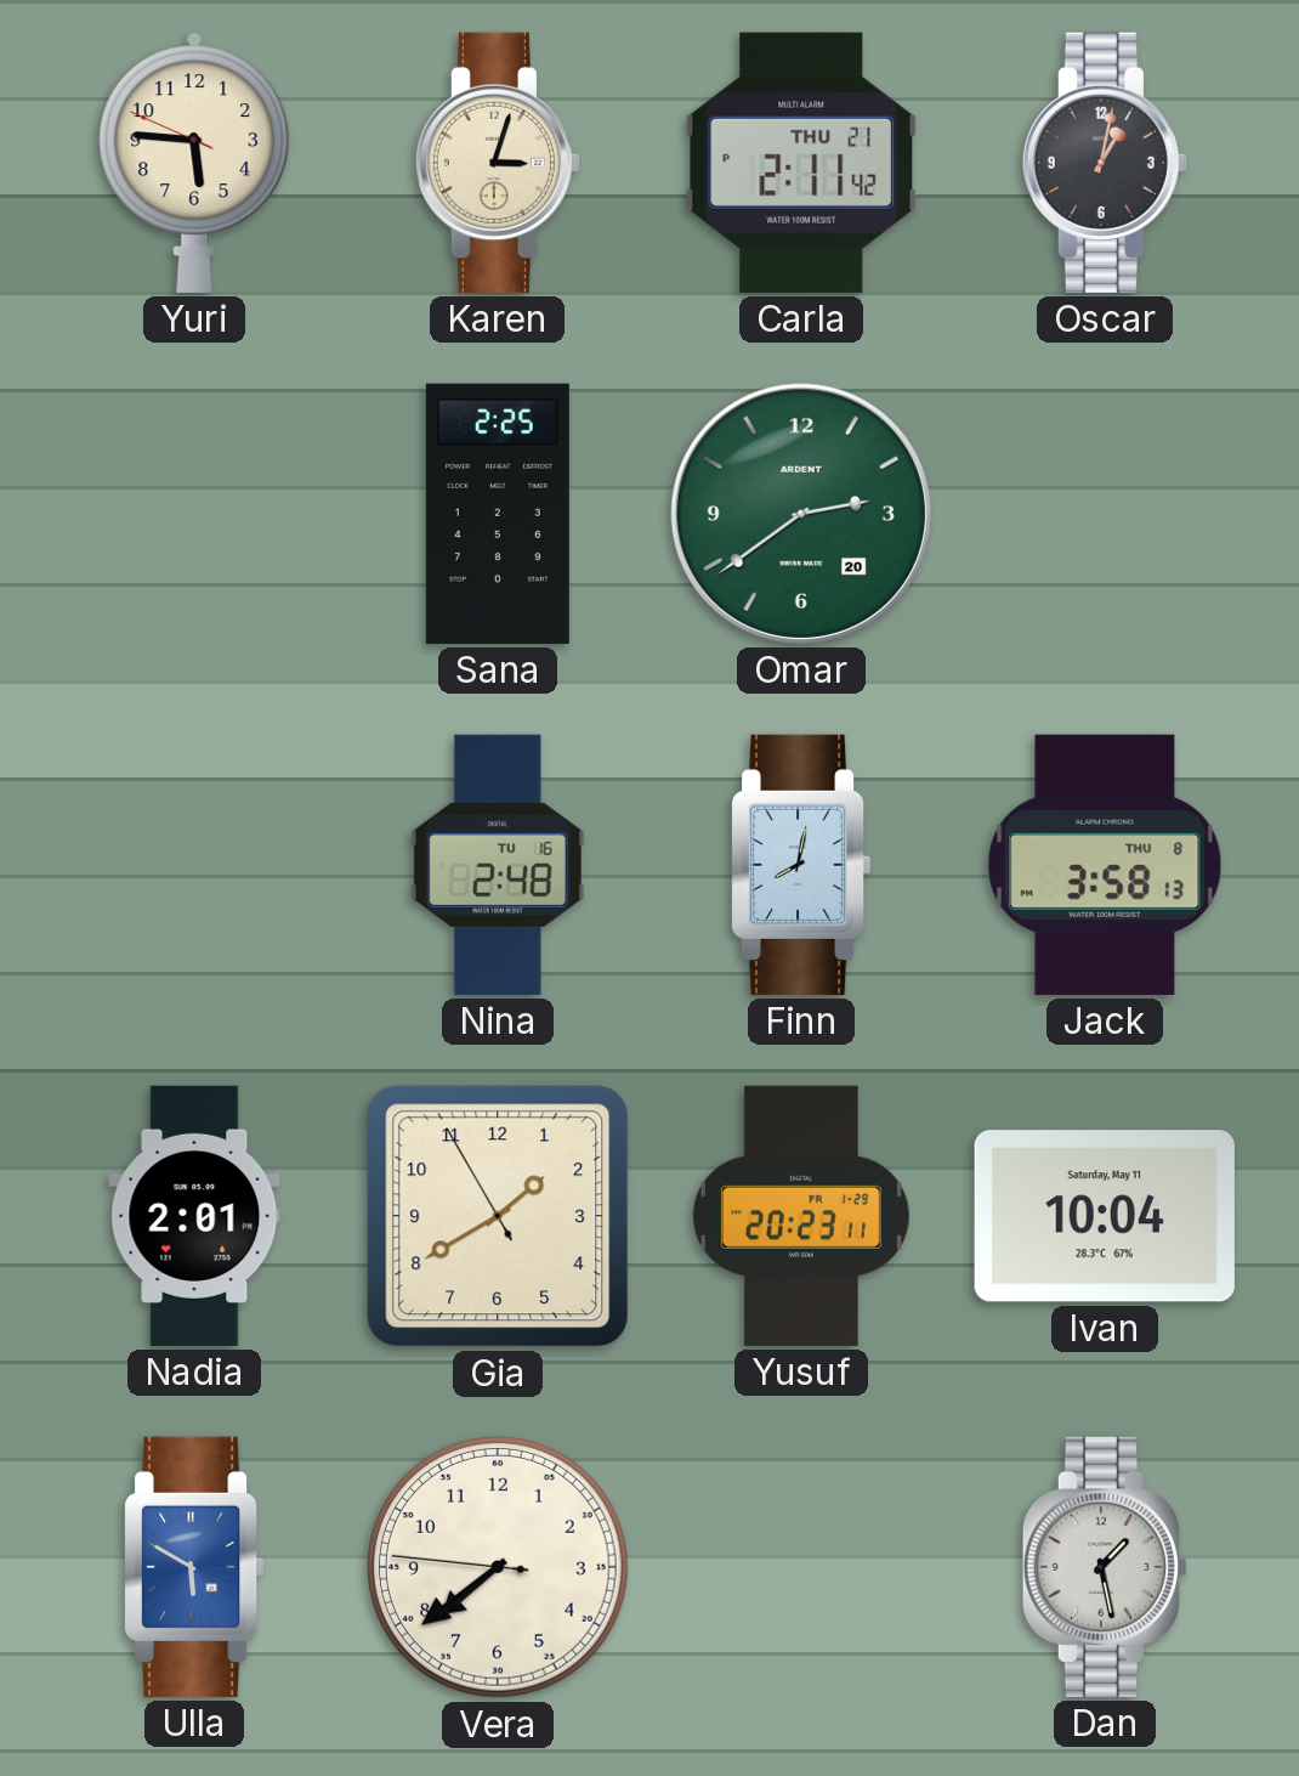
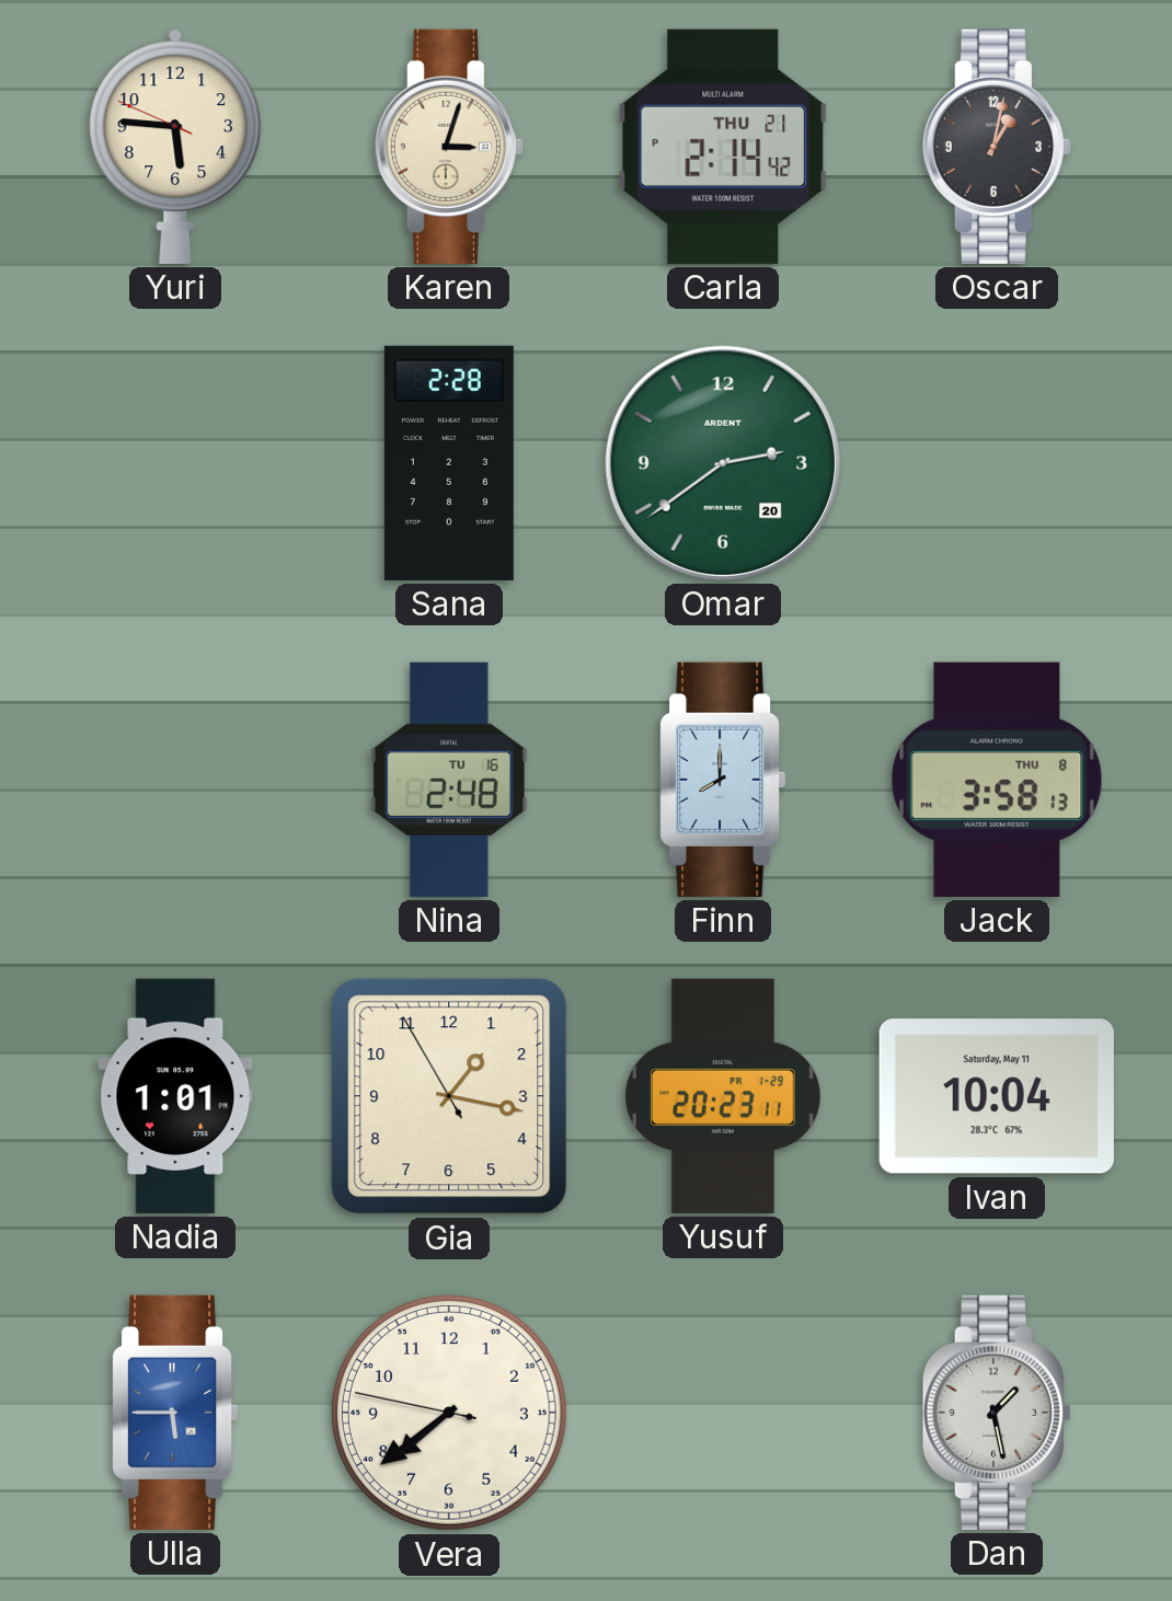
Carla: 2:11 -> 2:14 (723, 147)
Sana: 2:25 -> 2:28 (449, 463)
Finn: 8:02 -> 8:00 (724, 780)
Nadia: 2:01 -> 1:01 (175, 1096)
Gia: 1:39 -> 1:16 (449, 1096)
Ulla: 5:50 -> 5:45 (176, 1413)
Vera: 7:38:46 -> 7:38:47 (449, 1413)
